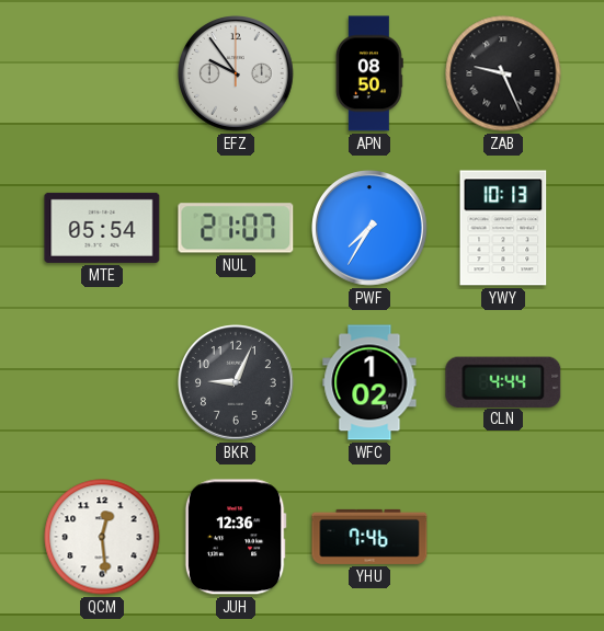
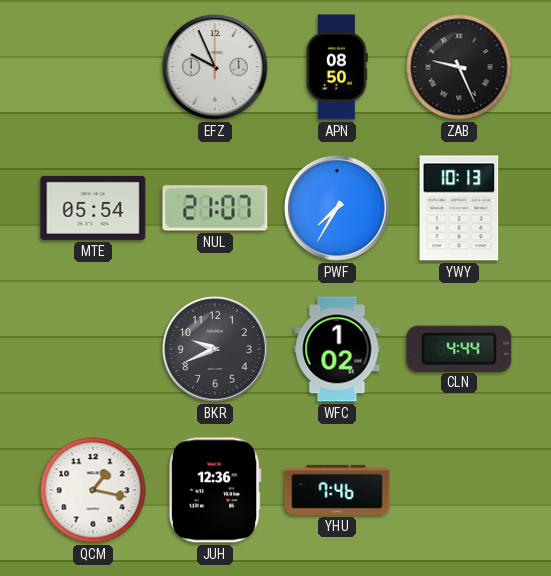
EFZ: 9:54 -> 9:56 (216, 68)
BKR: 9:04 -> 9:41 (216, 350)
QCM: 12:29 -> 1:17 (93, 490)
